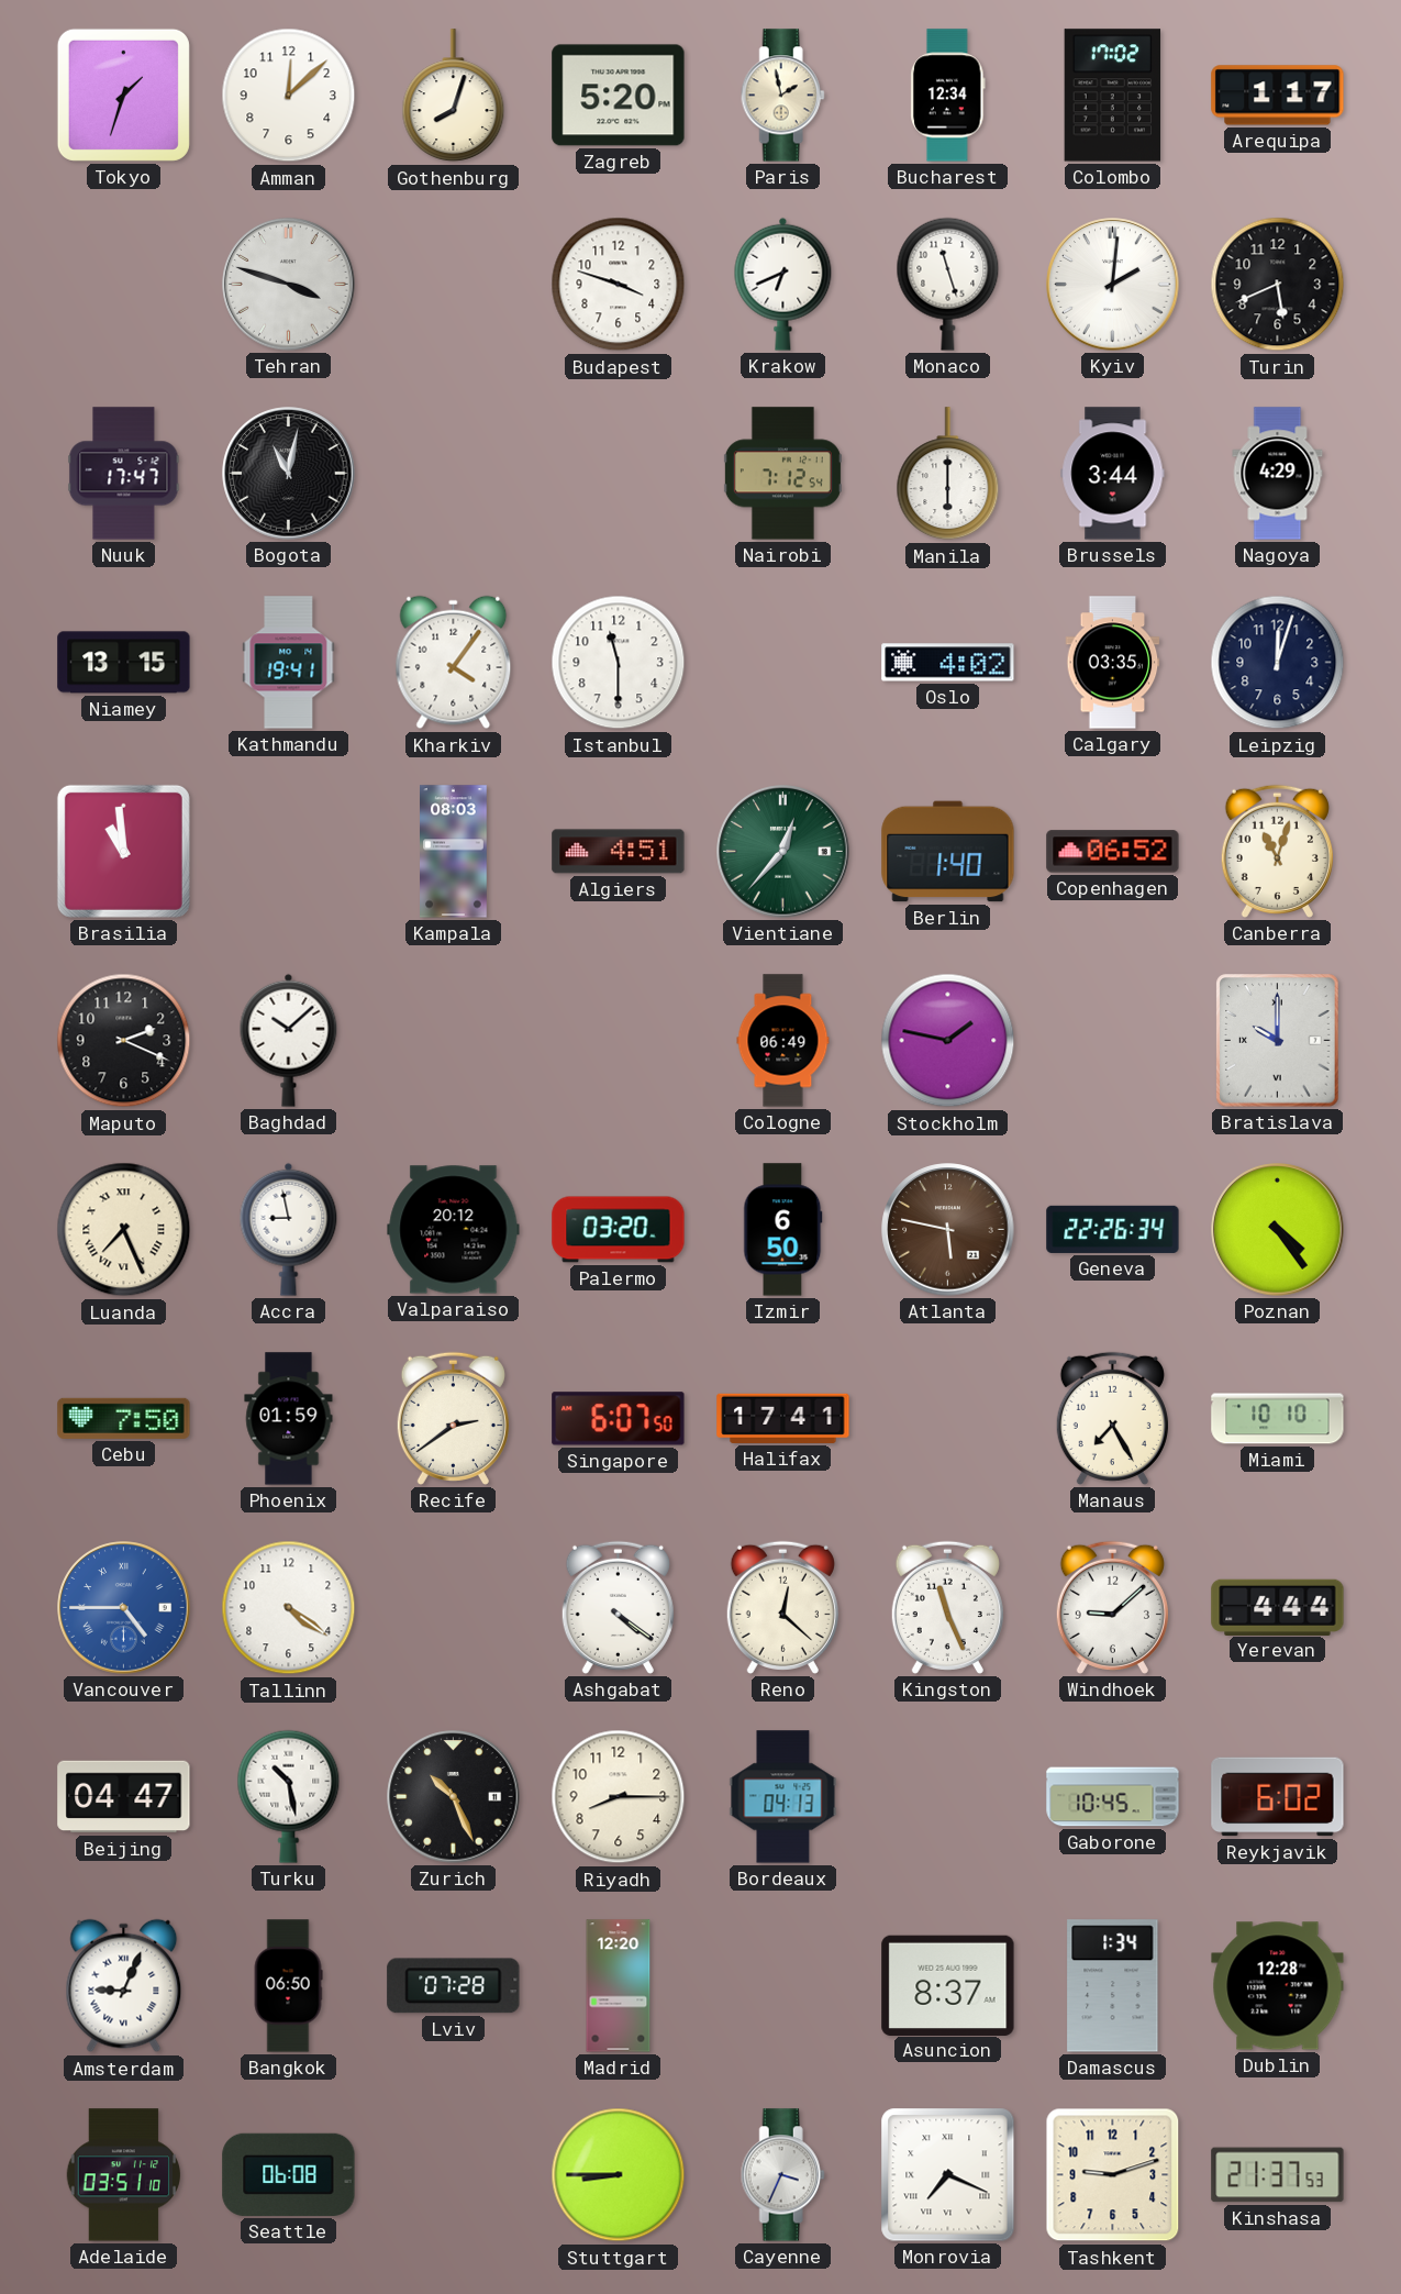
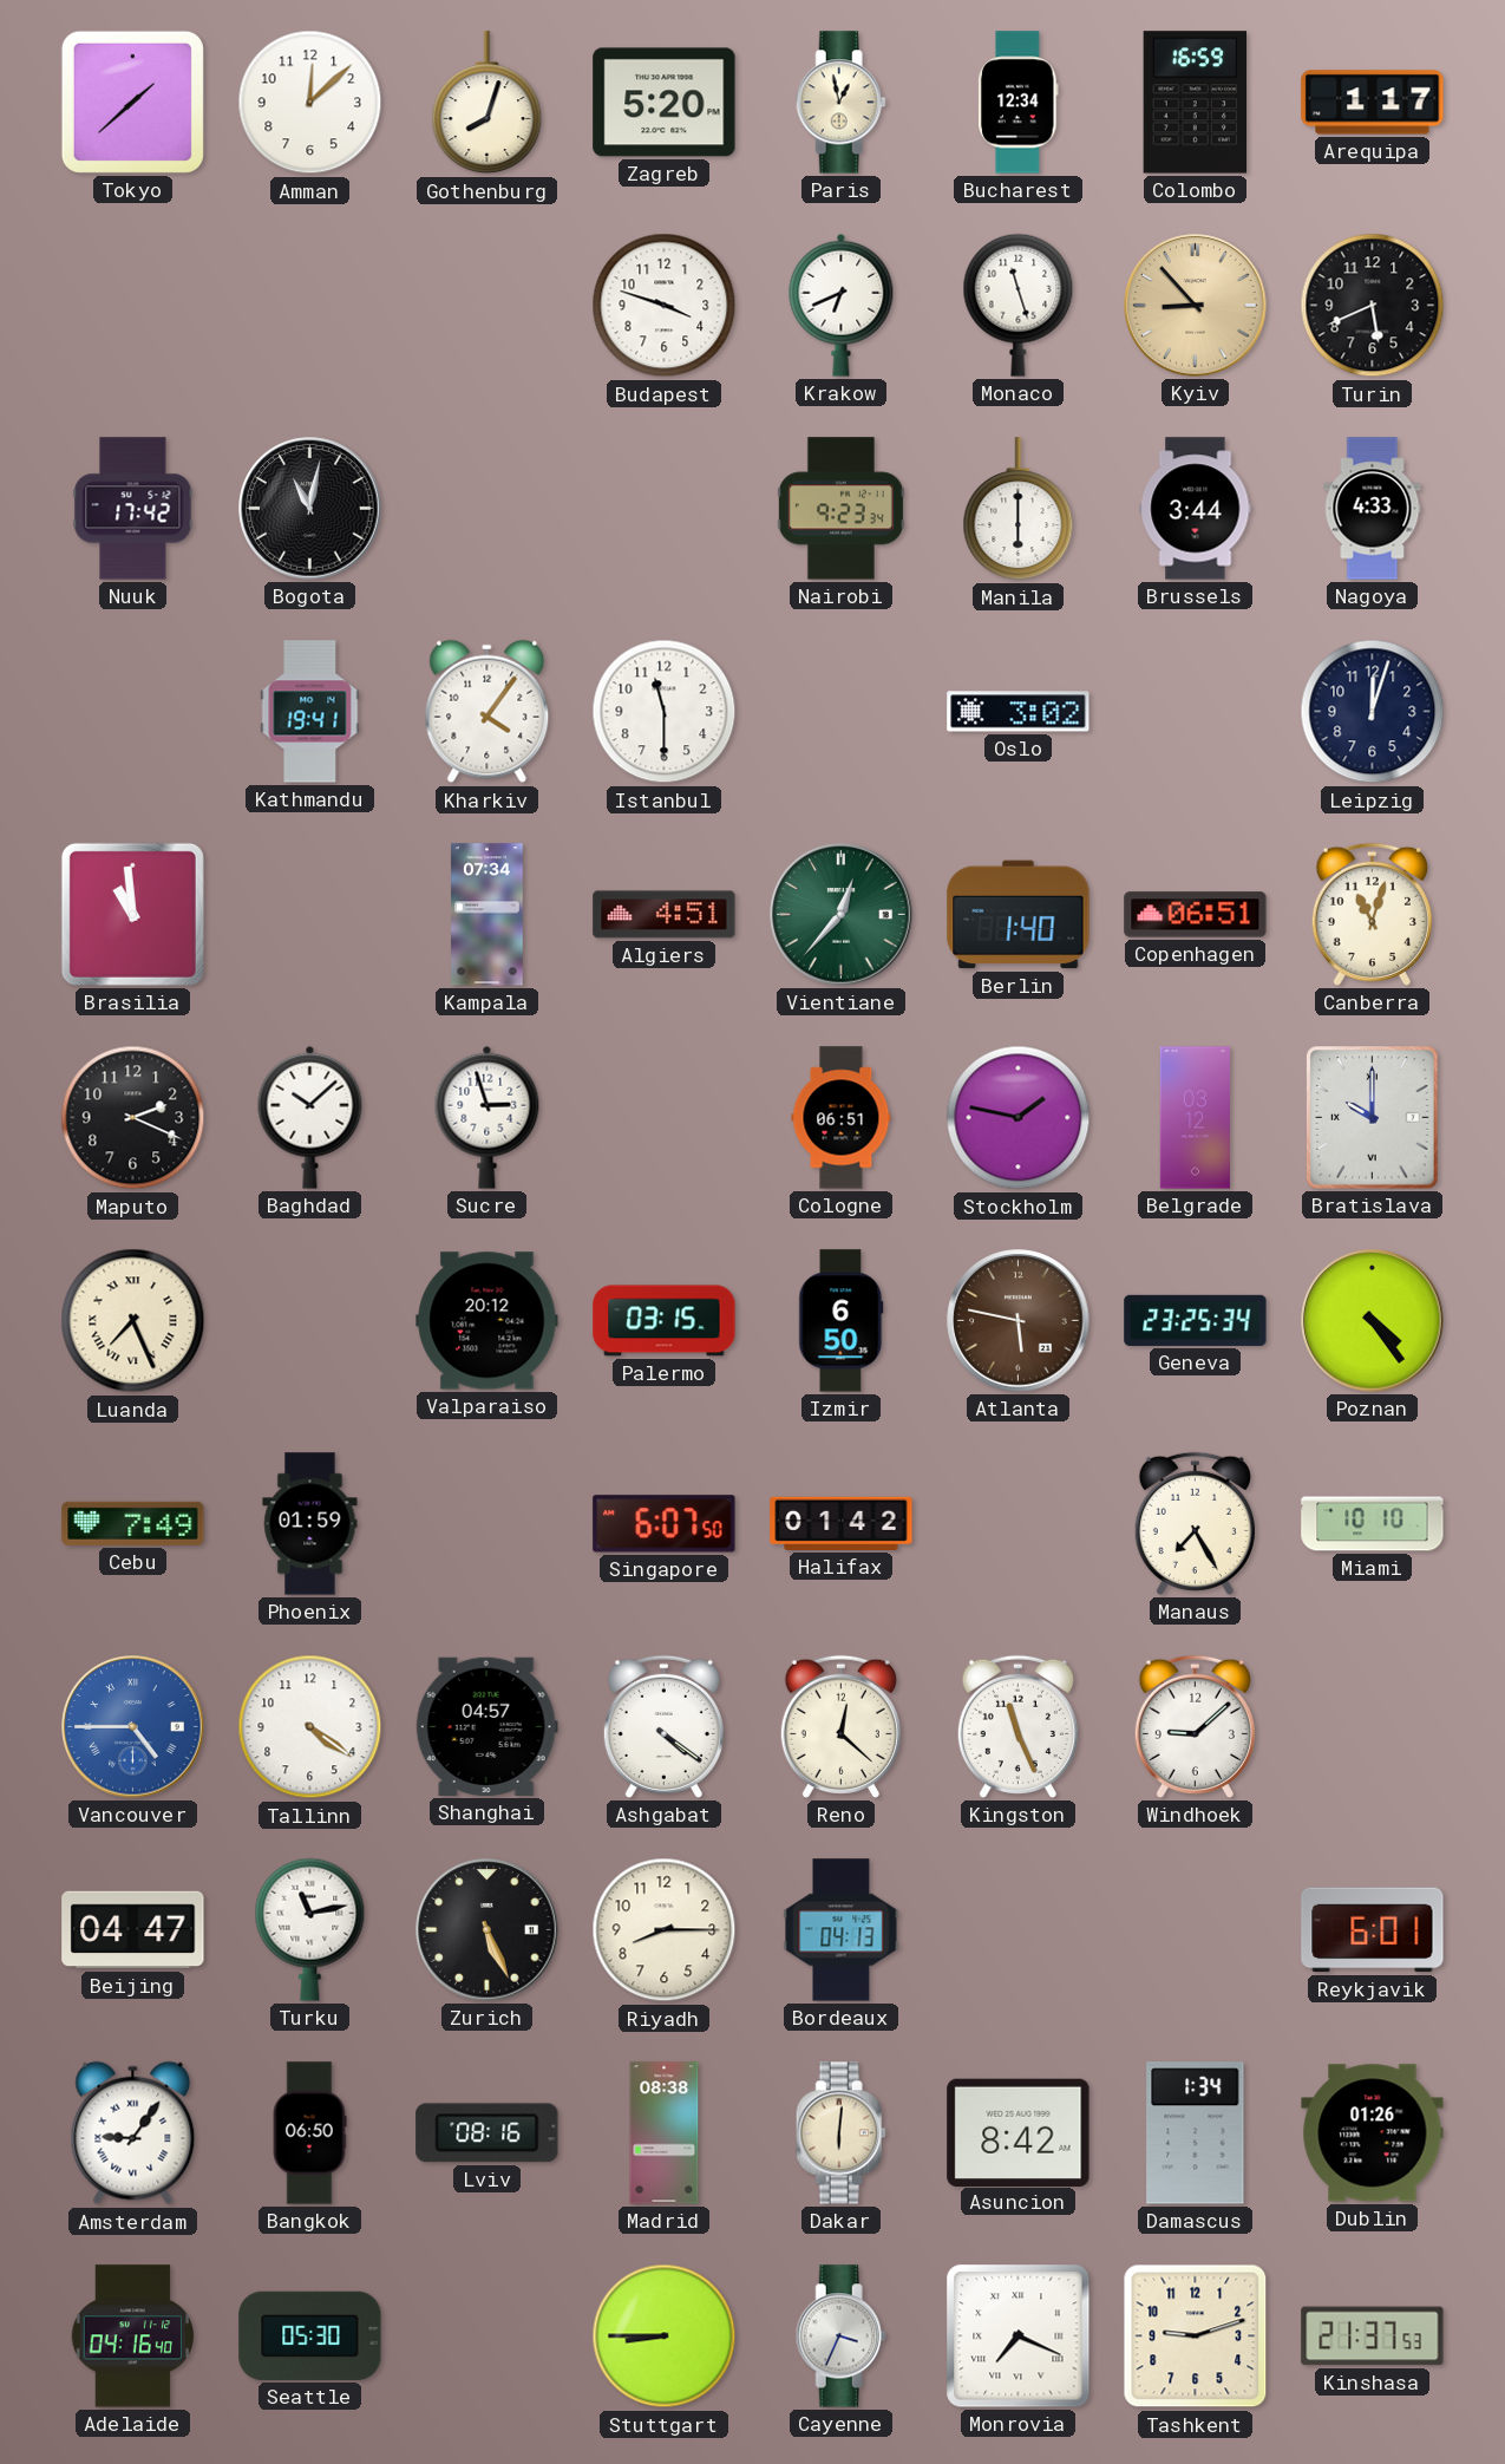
Tokyo: 1:33 -> 1:38 (132, 102)
Paris: 1:58 -> 12:58 (840, 103)
Colombo: 17:02 -> 16:59 (1196, 103)
Tehran: 3:48 -> none (289, 285)
Kyiv: 2:01 -> 8:53 (1196, 306)
Kyiv dial: white -> champagne (1196, 306)
Nuuk: 17:47 -> 17:42 (133, 509)
Nairobi: 7:12 -> 9:23 (840, 509)
Nagoya: 4:29 -> 4:33 (1373, 509)
Niamey: 13:15 -> none (124, 663)
Oslo: 4:02 -> 3:02 (1019, 712)
Calgary: 03:35 -> none (1113, 663)
Kampala: 08:03 -> 07:34 (488, 915)
Copenhagen: 06:52 -> 06:51 (1196, 915)
Sucre: none -> 2:57 (488, 1117)
Cologne: 06:49 -> 06:51 (842, 1118)
Belgrade: none -> 03:12 (1195, 1118)
Accra: 8:58 -> none (289, 1229)
Palermo: 03:20 -> 03:15 (665, 1321)
Geneva: 22:26 -> 23:25 (1196, 1320)
Cebu: 7:50 -> 7:49 (133, 1523)
Recife: 2:39 -> none (453, 1418)
Halifax: 17:41 -> 01:42 (842, 1523)
Shanghai: none -> 04:57 (486, 1726)
Yerevan: 4:44 -> none (1278, 1607)
Turku: 10:28 -> 11:13 (310, 1929)
Zurich: 10:26 -> 5:26 (488, 1930)
Gaborone: 10:45 -> none (1113, 1797)
Reykjavik: 6:02 -> 6:01 (1373, 1930)
Amsterdam: 9:04 -> 9:06 (133, 2133)
Lviv: 07:28 -> 08:16 (488, 2133)
Madrid: 12:20 -> 08:38 (665, 2133)
Dakar: none -> 6:01 (840, 2133)
Asuncion: 8:37 -> 8:42 (1019, 2132)
Dublin: 12:28 -> 01:26 (1373, 2133)
Adelaide: 03:51 -> 04:16 (132, 2336)
Seattle: 06:08 -> 05:30 (310, 2335)
